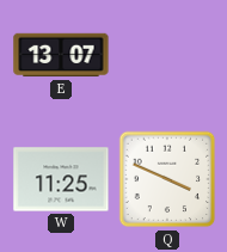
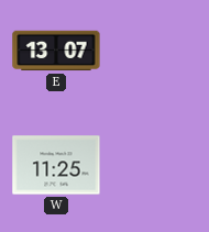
Q: 3:49 -> none (167, 179)
